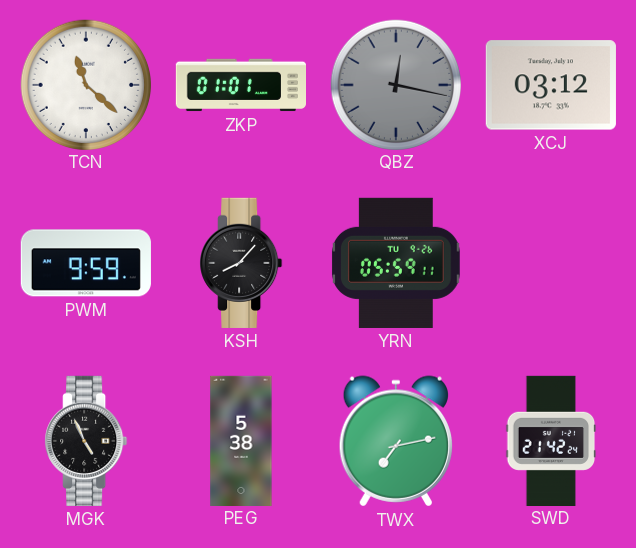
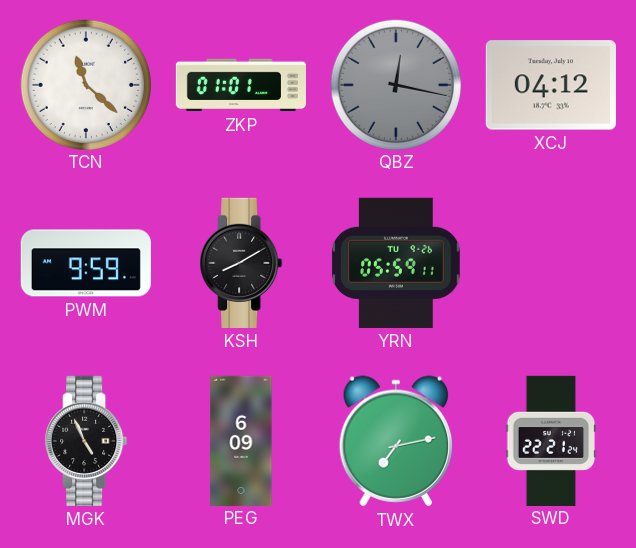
XCJ: 03:12 -> 04:12 (551, 85)
KSH: 8:07 -> 8:10 (241, 263)
PEG: 5:38 -> 6:09 (241, 440)
SWD: 21:42 -> 22:21 (551, 440)
